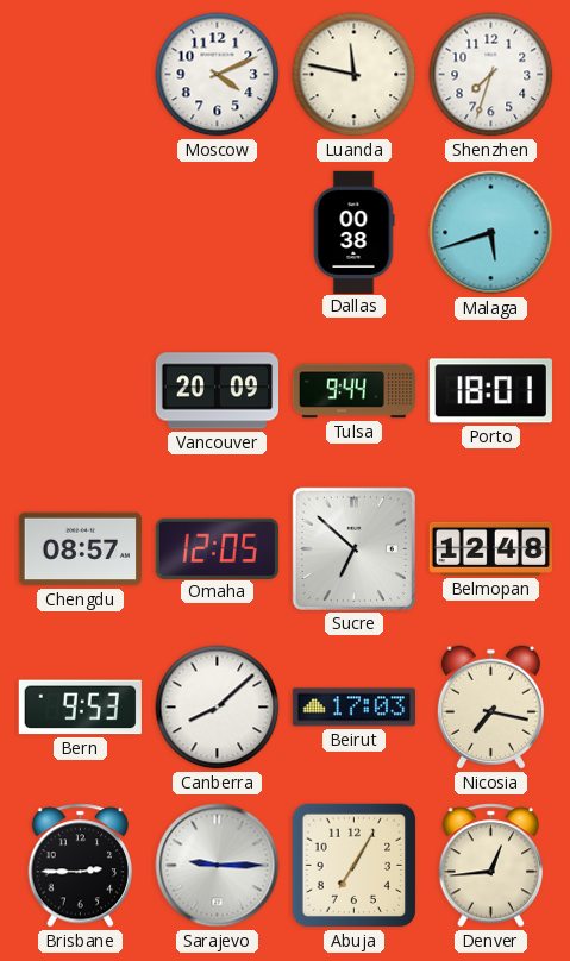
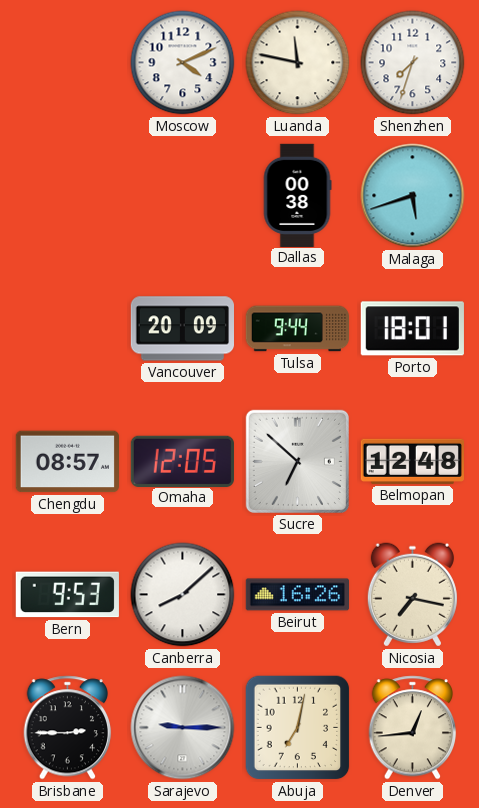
Beirut: 17:03 -> 16:26 (297, 595)
Abuja: 7:05 -> 7:02 (298, 728)
